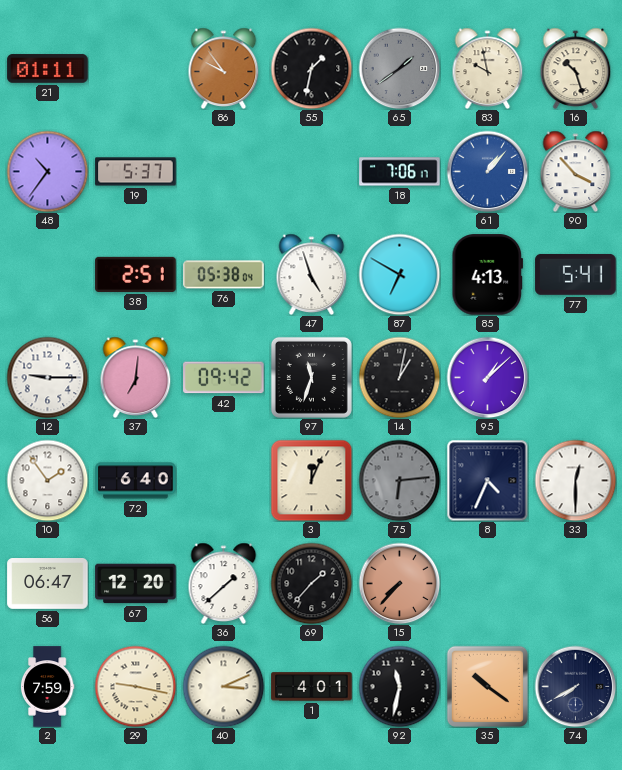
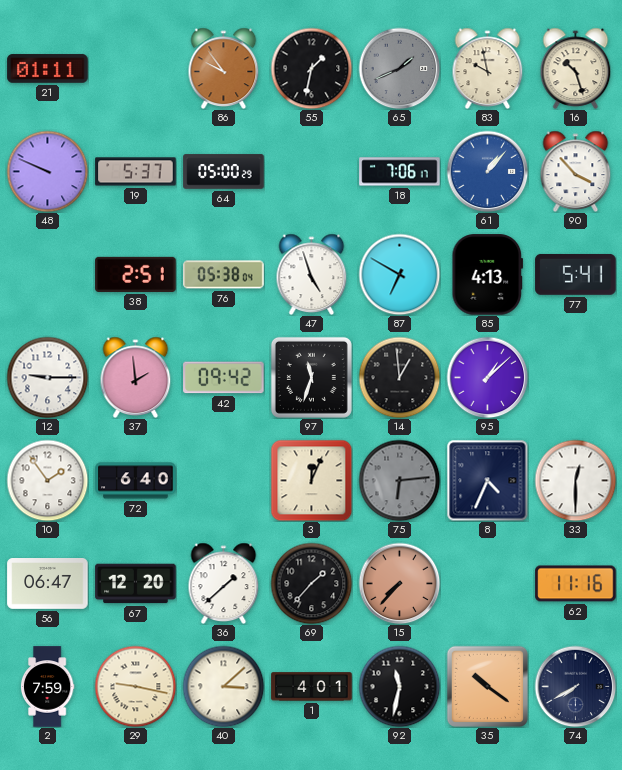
65: 1:39 -> 1:41 (399, 68)
48: 10:36 -> 9:49 (47, 171)
64: none -> 05:00 (224, 172)
37: 7:01 -> 1:59 (136, 377)
14: 1:02 -> 12:59 (399, 377)
62: none -> 11:16 (576, 584)
40: 3:11 -> 3:08 (223, 686)
